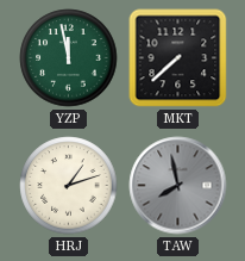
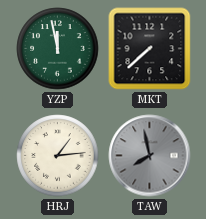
HRJ: 1:12 -> 1:14 (58, 156)
